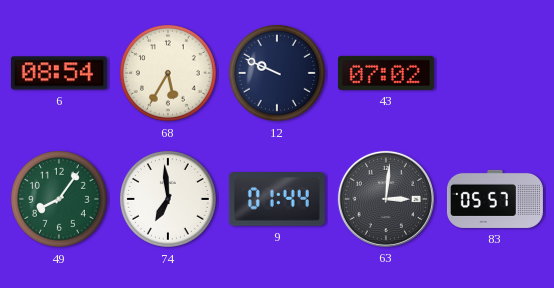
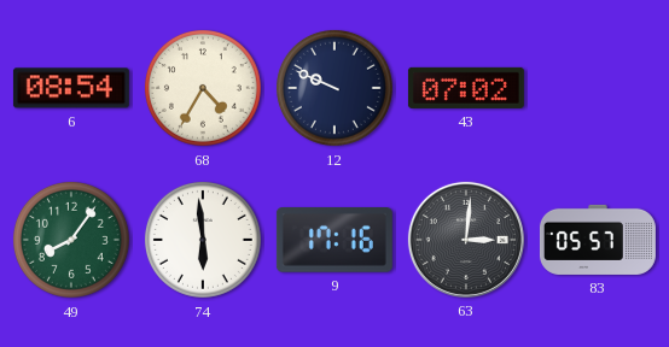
68: 5:35 -> 4:35 (203, 88)
74: 6:59 -> 5:59 (203, 240)
9: 01:44 -> 17:16 (334, 241)
